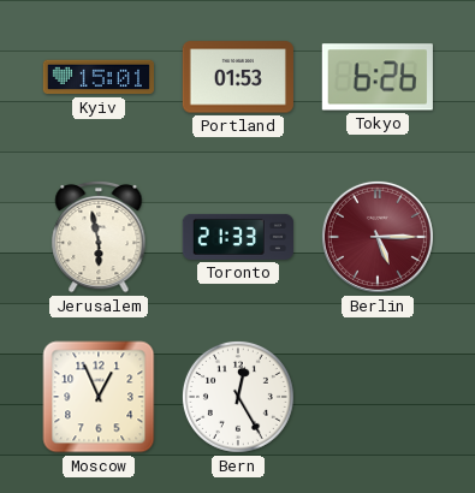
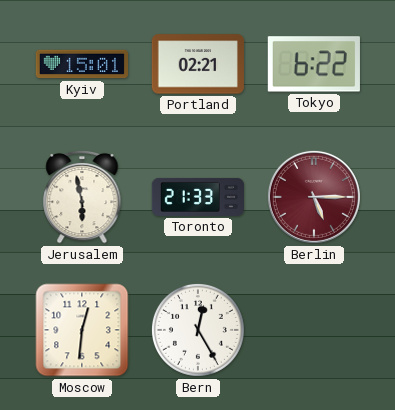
Portland: 01:53 -> 02:21 (198, 64)
Tokyo: 6:26 -> 6:22 (314, 64)
Moscow: 12:56 -> 12:31 (82, 330)
